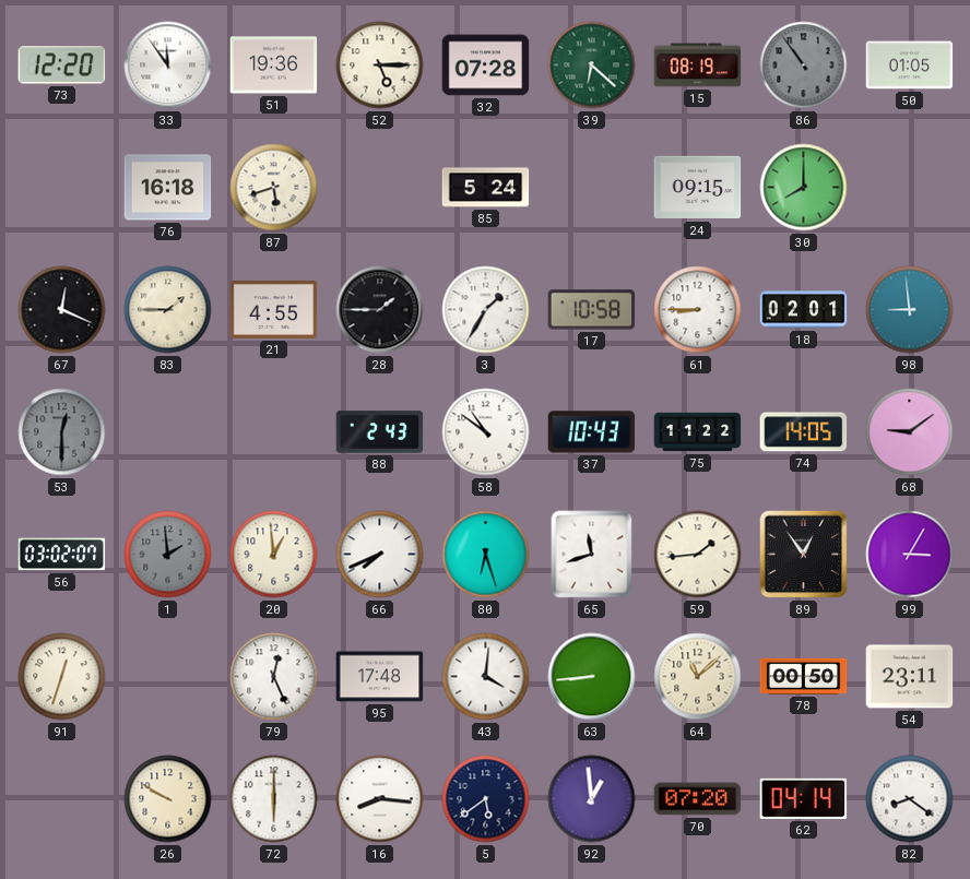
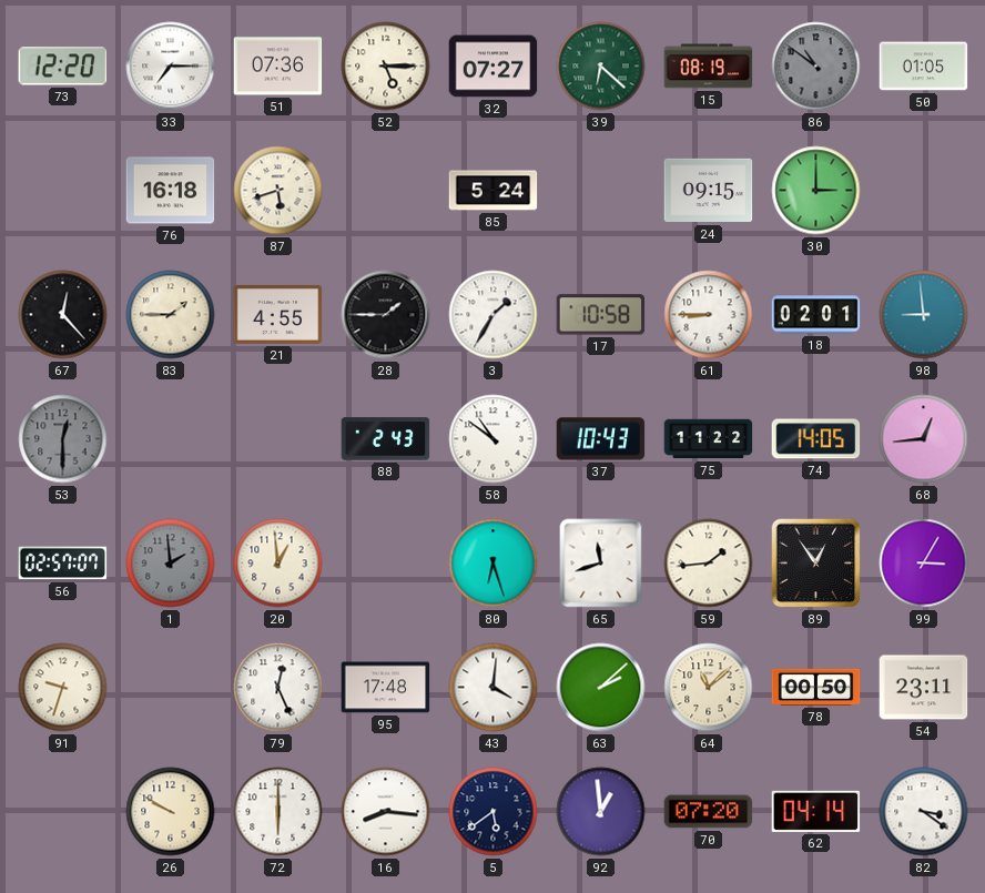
33: 11:54 -> 7:15 (171, 67)
51: 19:36 -> 07:36 (278, 67)
32: 07:28 -> 07:27 (494, 67)
86: 10:54 -> 10:51 (816, 67)
30: 8:00 -> 3:00 (816, 191)
67: 12:19 -> 12:23 (63, 315)
68: 9:09 -> 12:44 (924, 439)
56: 03:02 -> 02:57 (63, 564)
66: 7:41 -> none (380, 555)
91: 12:33 -> 9:33 (63, 688)
63: 8:44 -> 2:08 (601, 688)
82: 8:21 -> 3:21 (924, 812)
